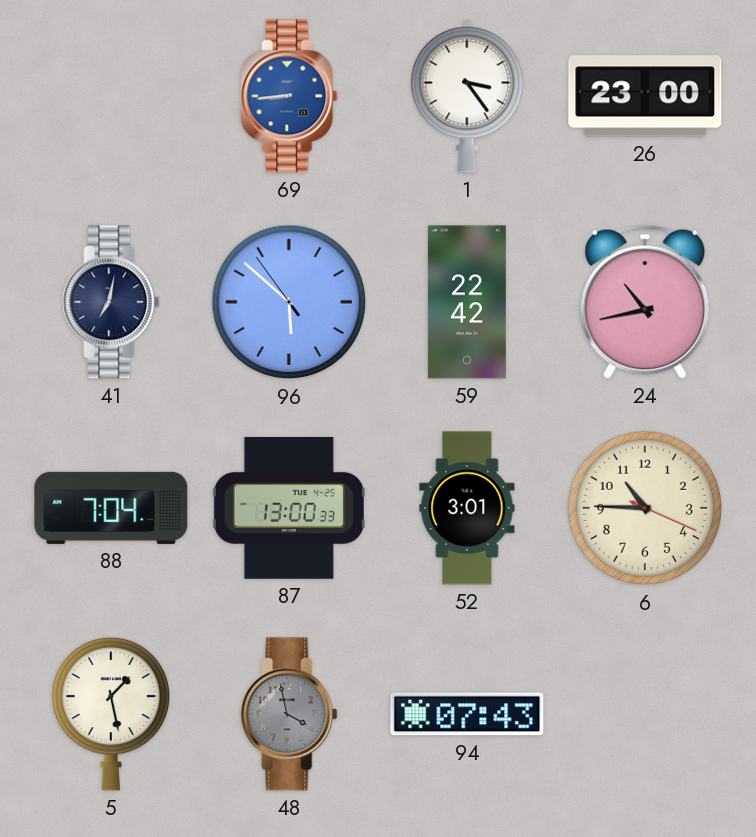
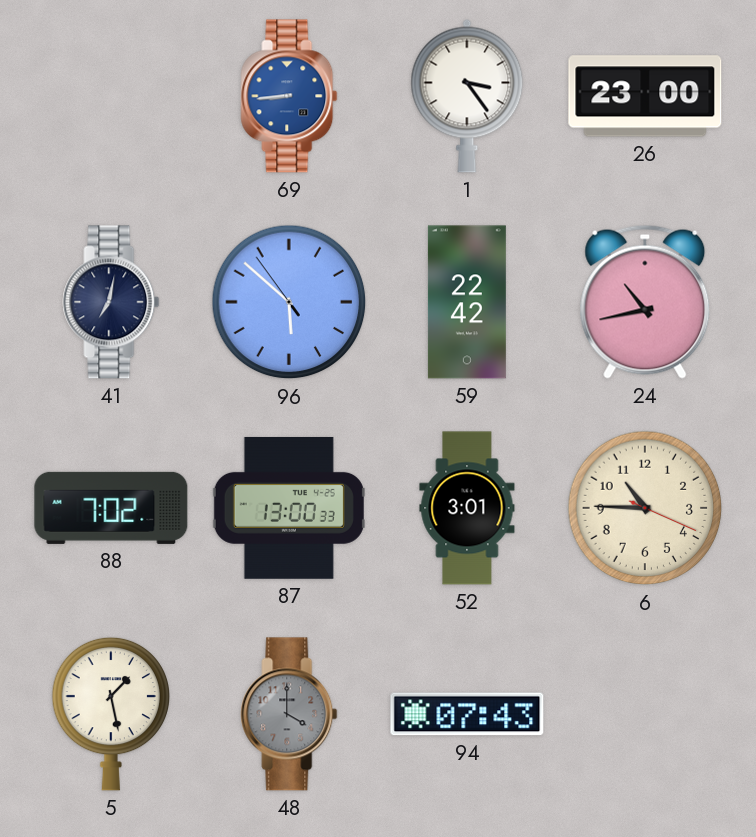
88: 7:04 -> 7:02 (111, 508)
48: 3:58 -> 4:00 (289, 714)
